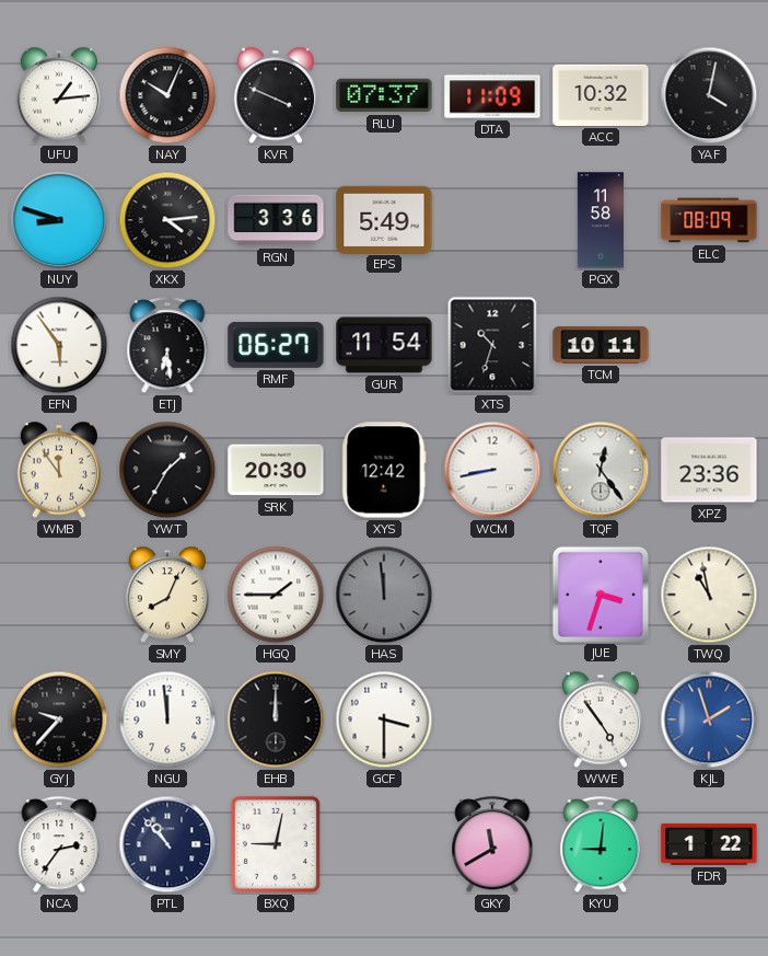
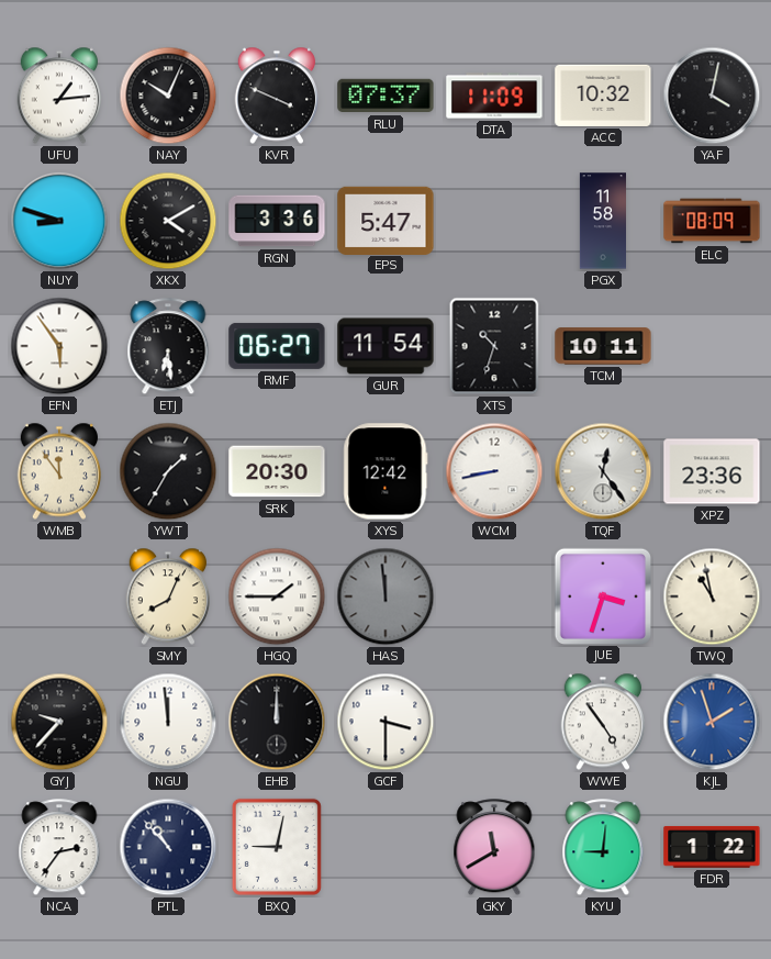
XKX: 4:14 -> 4:10 (168, 221)
EPS: 5:49 -> 5:47 (386, 220)
